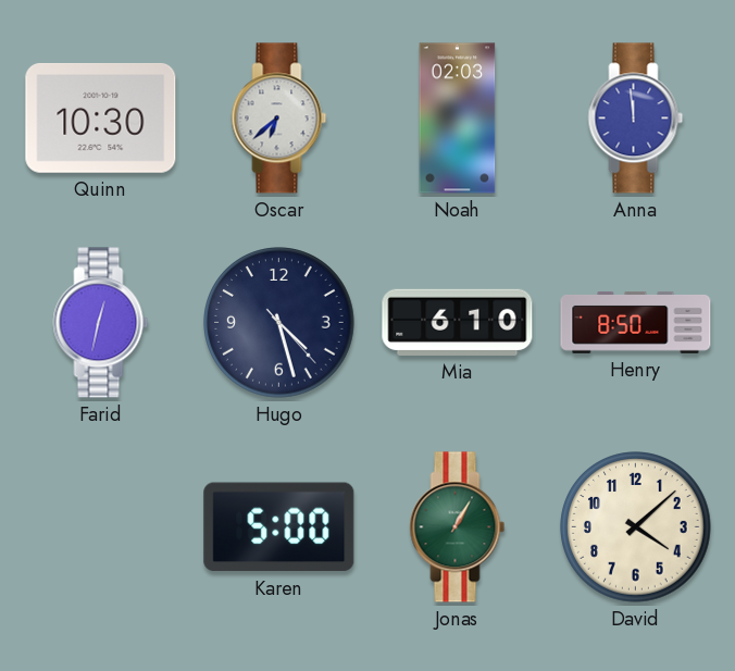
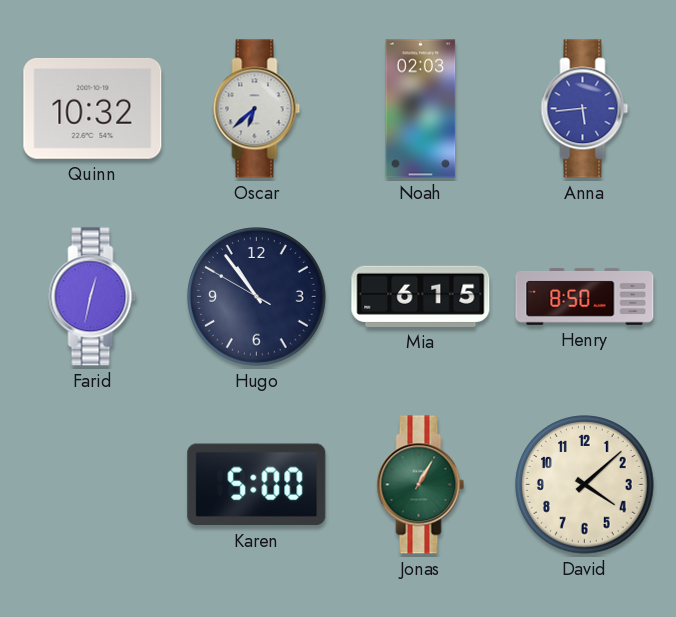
Quinn: 10:30 -> 10:32 (93, 108)
Anna: 11:59 -> 5:44 (585, 109)
Hugo: 4:27 -> 10:53 (257, 297)
Mia: 6:10 -> 6:15 (421, 296)
